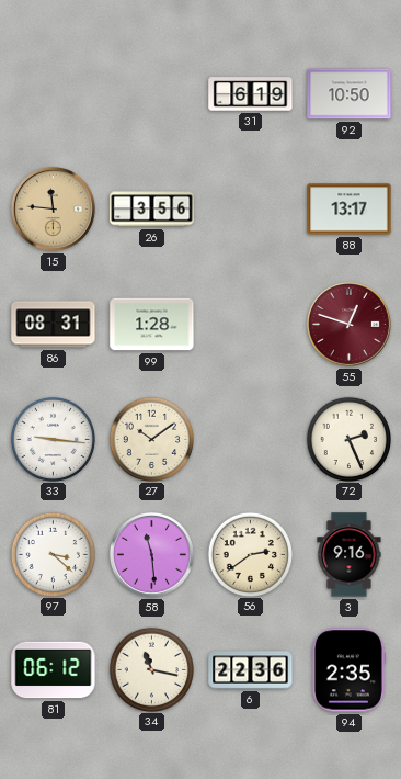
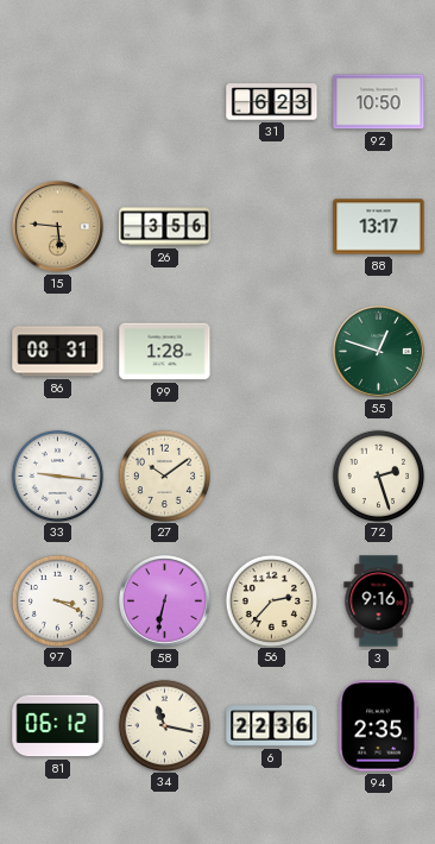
31: 6:19 -> 6:23 (272, 102)
15: 11:46 -> 5:46 (57, 226)
55 dial: burgundy -> green (378, 351)
72: 2:26 -> 2:27 (378, 475)
97: 3:22 -> 3:19 (57, 600)
58: 11:29 -> 6:32 (164, 600)
56: 2:39 -> 2:37 (271, 600)
